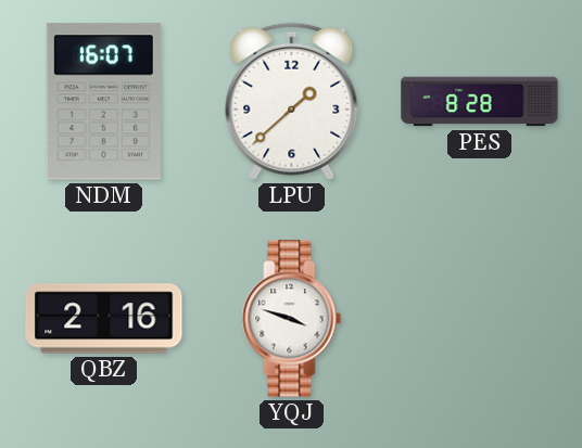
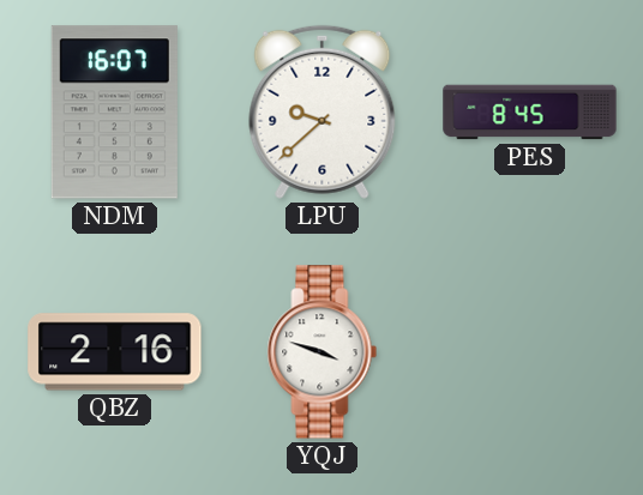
LPU: 1:38 -> 9:38 (323, 111)
PES: 8:28 -> 8:45 (530, 113)
